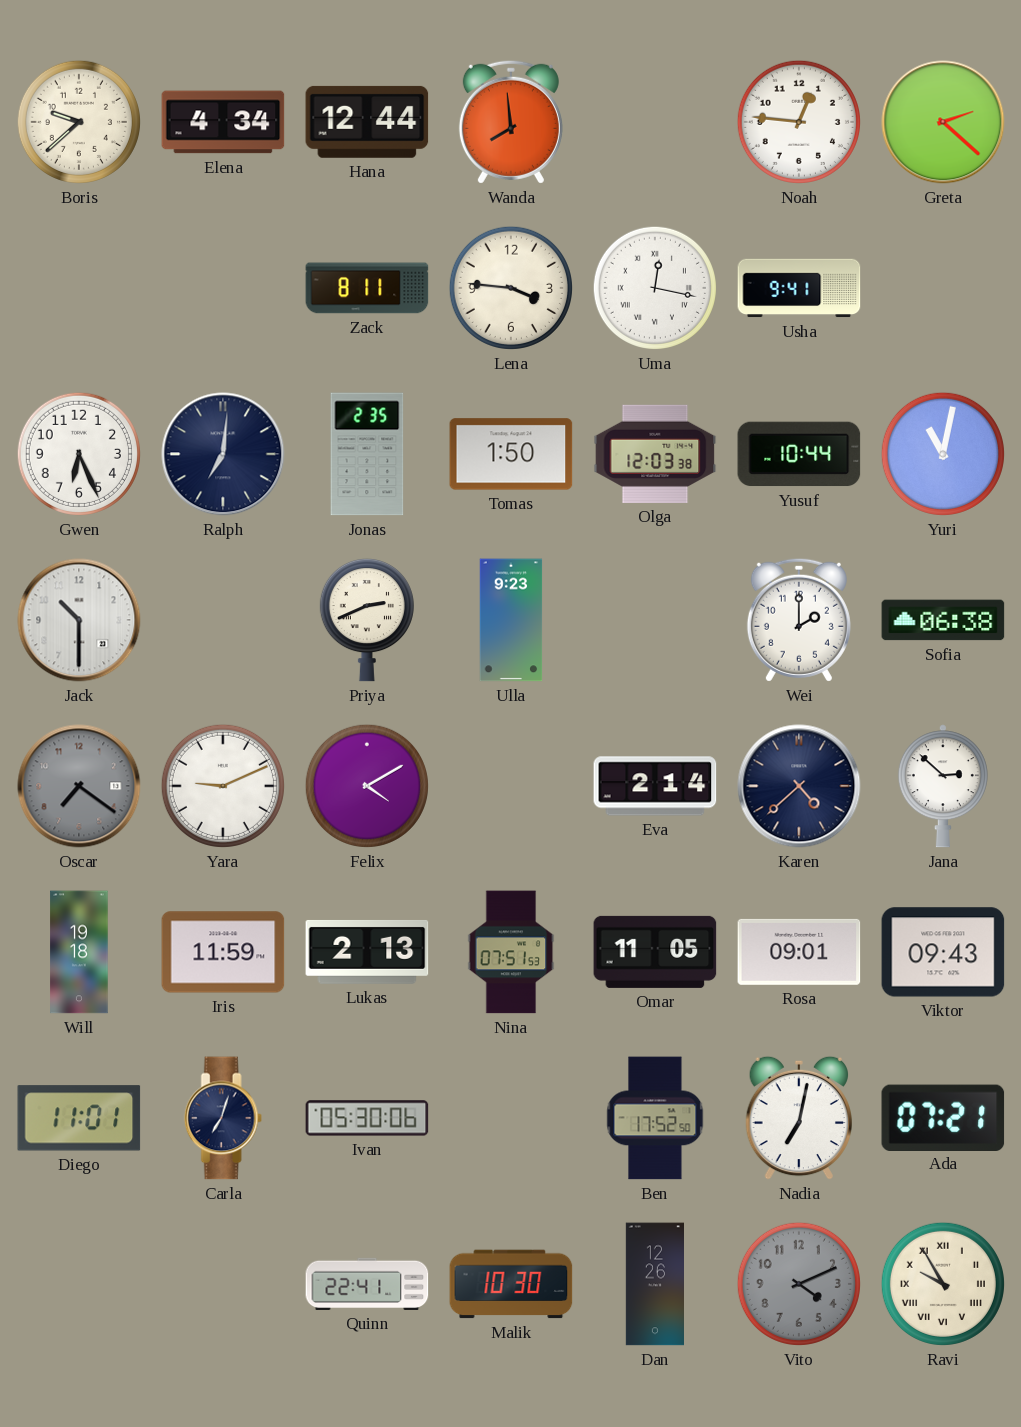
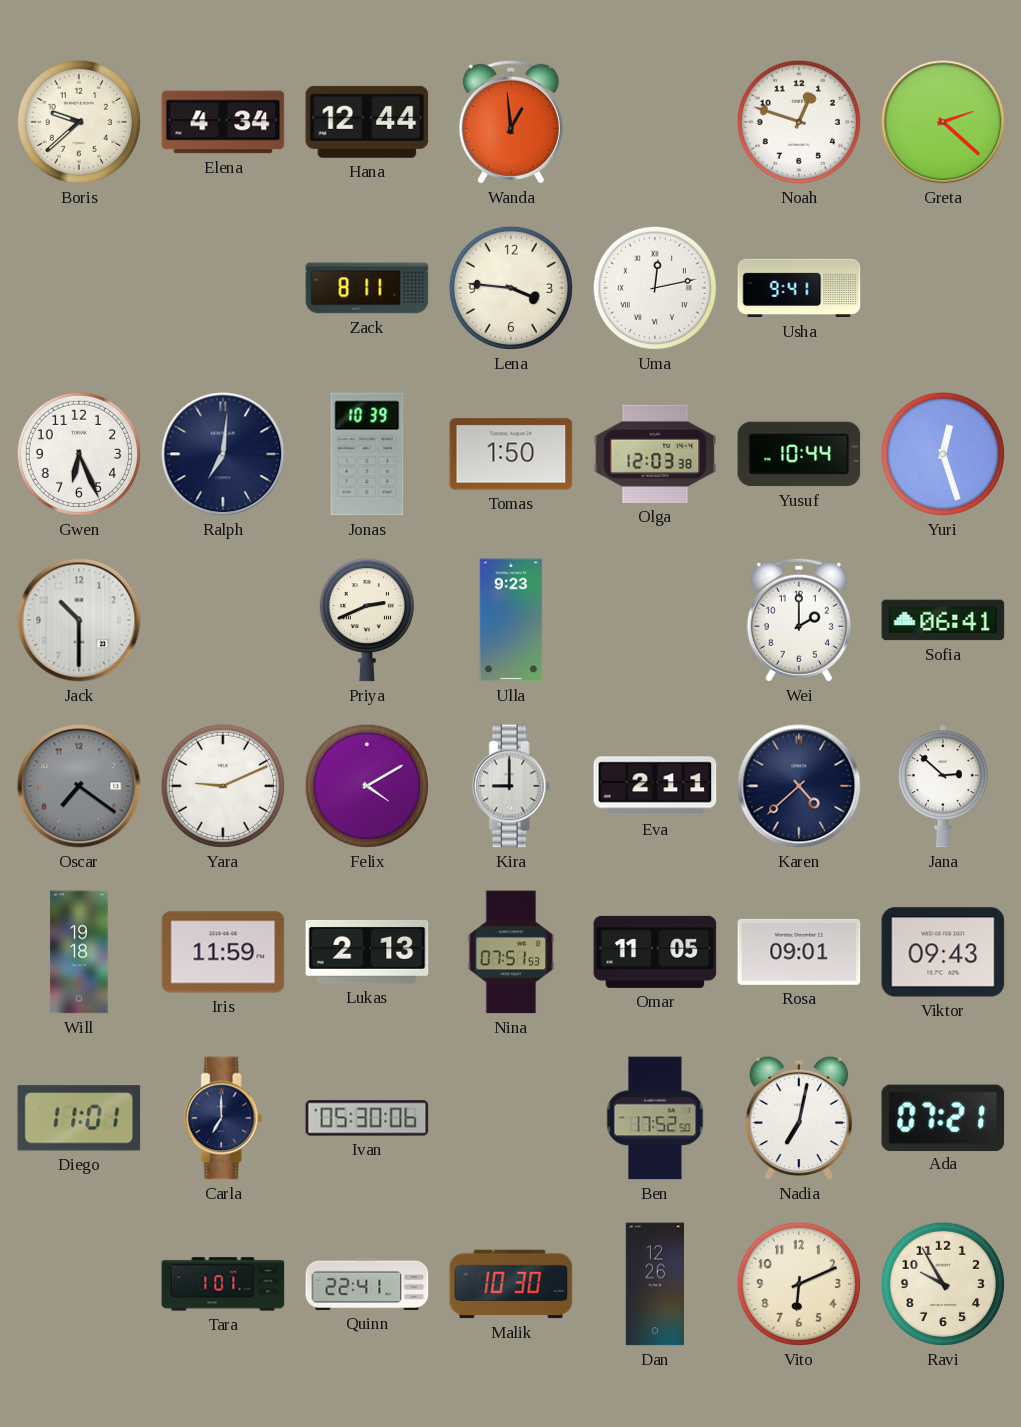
Wanda: 7:59 -> 12:59 (511, 122)
Noah: 12:46 -> 12:48 (799, 122)
Uma: 12:17 -> 12:13 (655, 288)
Jonas: 2:35 -> 10:39 (367, 454)
Yuri: 11:02 -> 12:27 (943, 454)
Sofia: 06:38 -> 06:41 (943, 620)
Kira: none -> 9:00 (511, 786)
Eva: 2:14 -> 2:11 (655, 786)
Carla: 7:03 -> 7:00 (223, 1118)
Tara: none -> 1:01 (223, 1284)
Vito: 4:11 -> 6:11 (799, 1284)
Vito dial: grey -> cream (799, 1284)
Ravi numerals: Roman -> Arabic (943, 1284)
